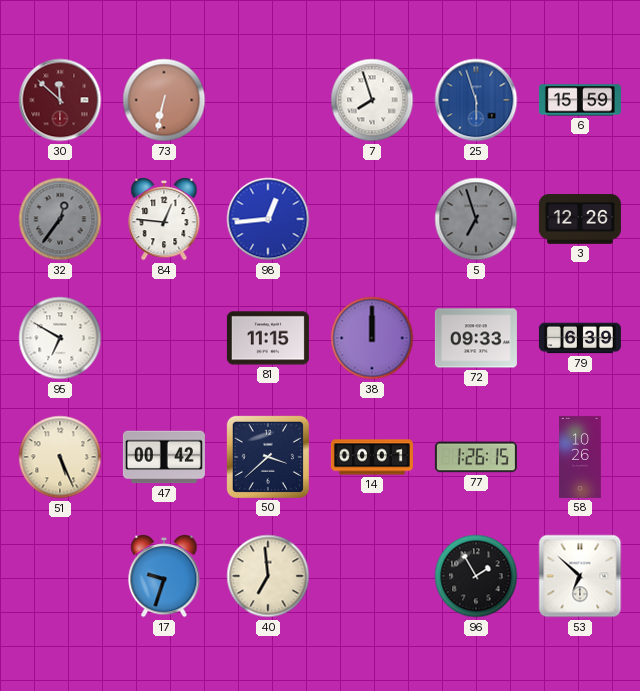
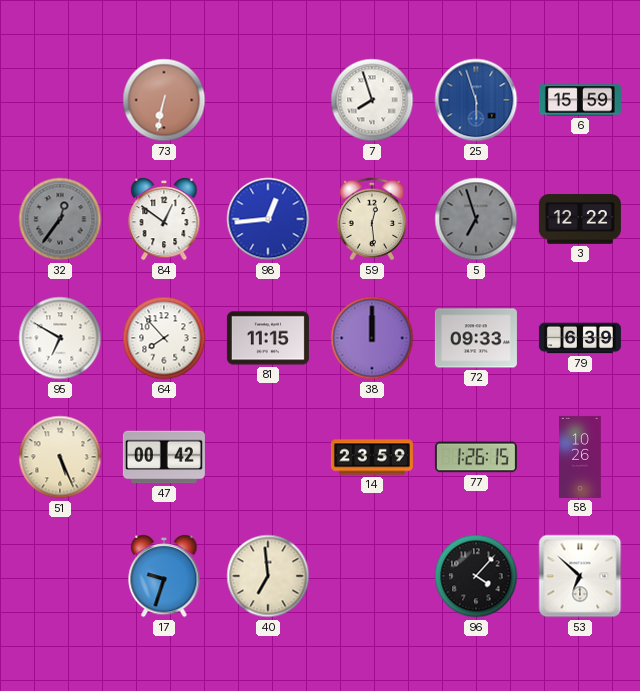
30: 11:52 -> none (60, 100)
84: 12:46 -> 12:51 (164, 220)
59: none -> 12:29 (372, 219)
3: 12:26 -> 12:22 (580, 219)
64: none -> 7:53 (164, 338)
50: 3:38 -> none (268, 457)
14: 00:01 -> 23:59 (372, 457)
96: 1:55 -> 4:07 (476, 576)
